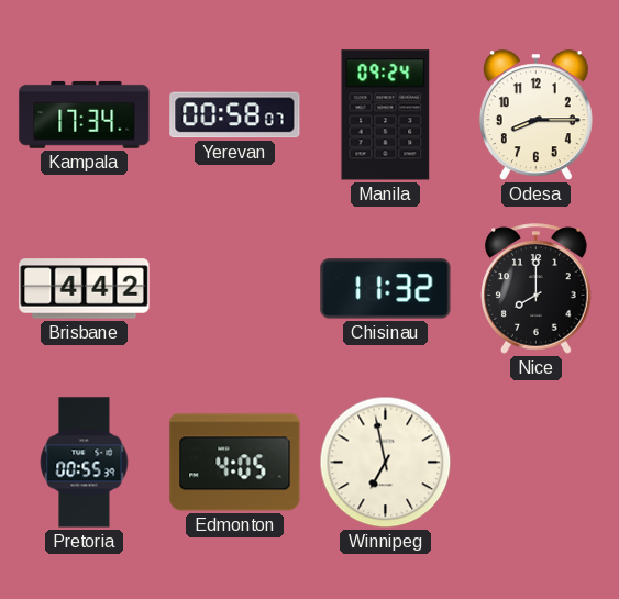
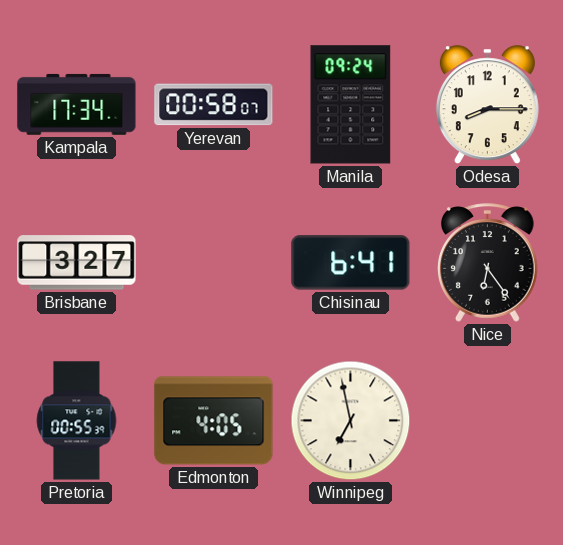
Brisbane: 4:42 -> 3:27 (77, 263)
Chisinau: 11:32 -> 6:41 (351, 263)
Nice: 8:00 -> 6:24 (488, 263)
